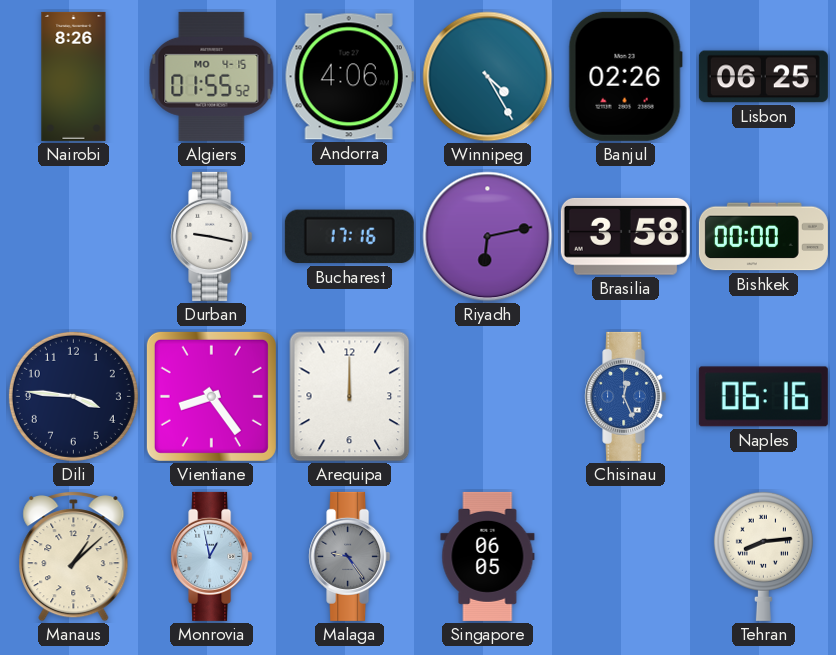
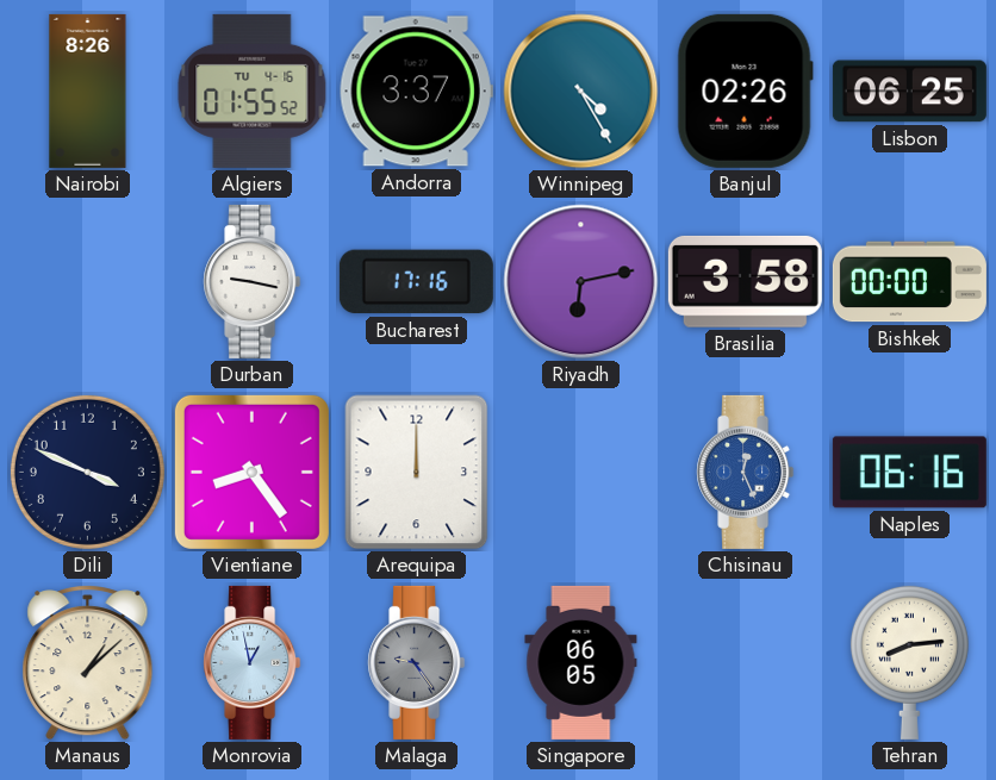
Algiers date: MO 4-15 -> TU 4-16 (253, 91)
Andorra: 4:06 -> 3:37 (416, 92)
Dili: 3:46 -> 3:49 (87, 472)
